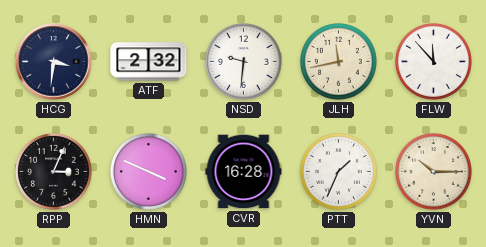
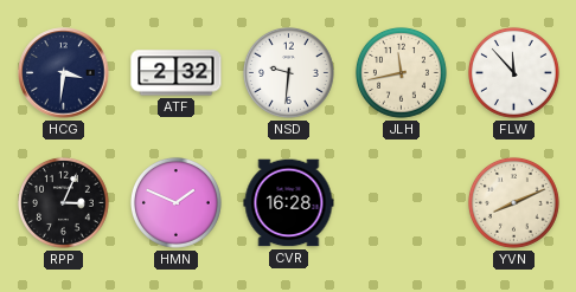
HMN: 3:49 -> 1:49 (175, 202)
PTT: 1:34 -> none (338, 171)
YVN: 10:15 -> 8:11 (513, 202)
